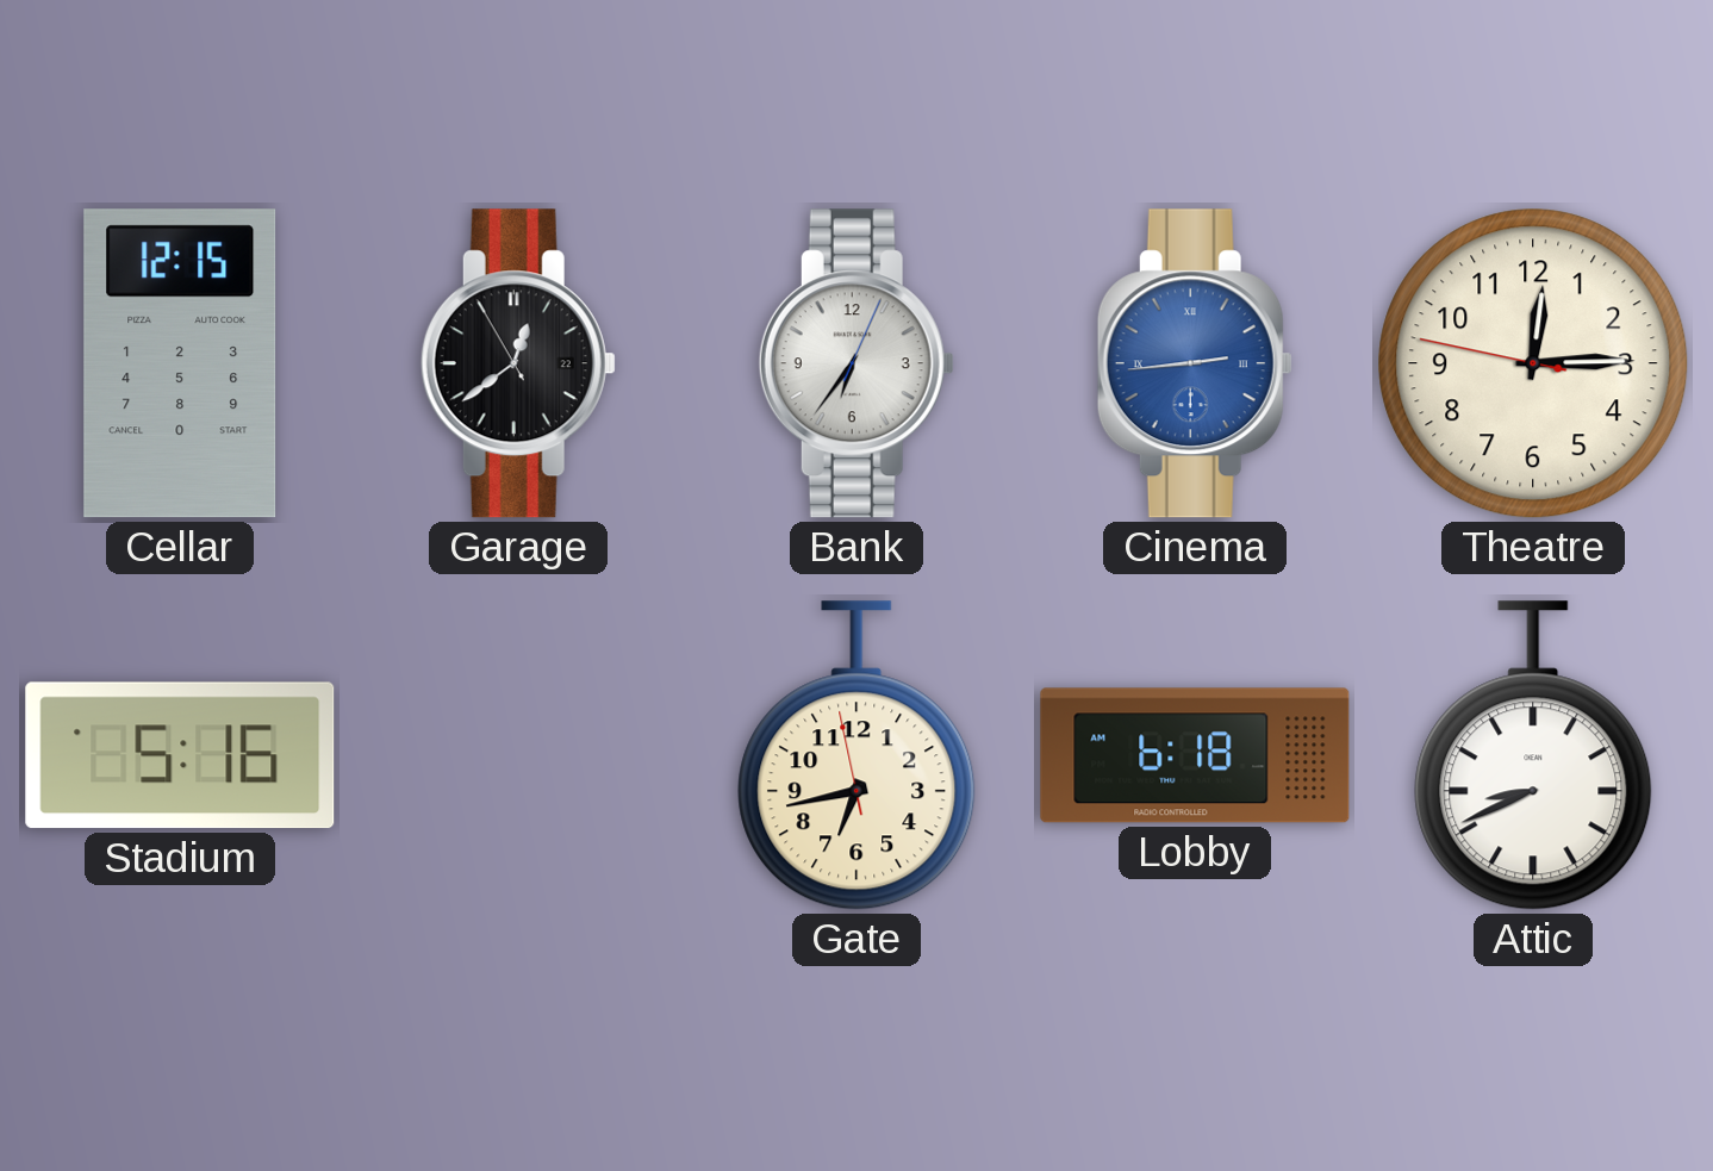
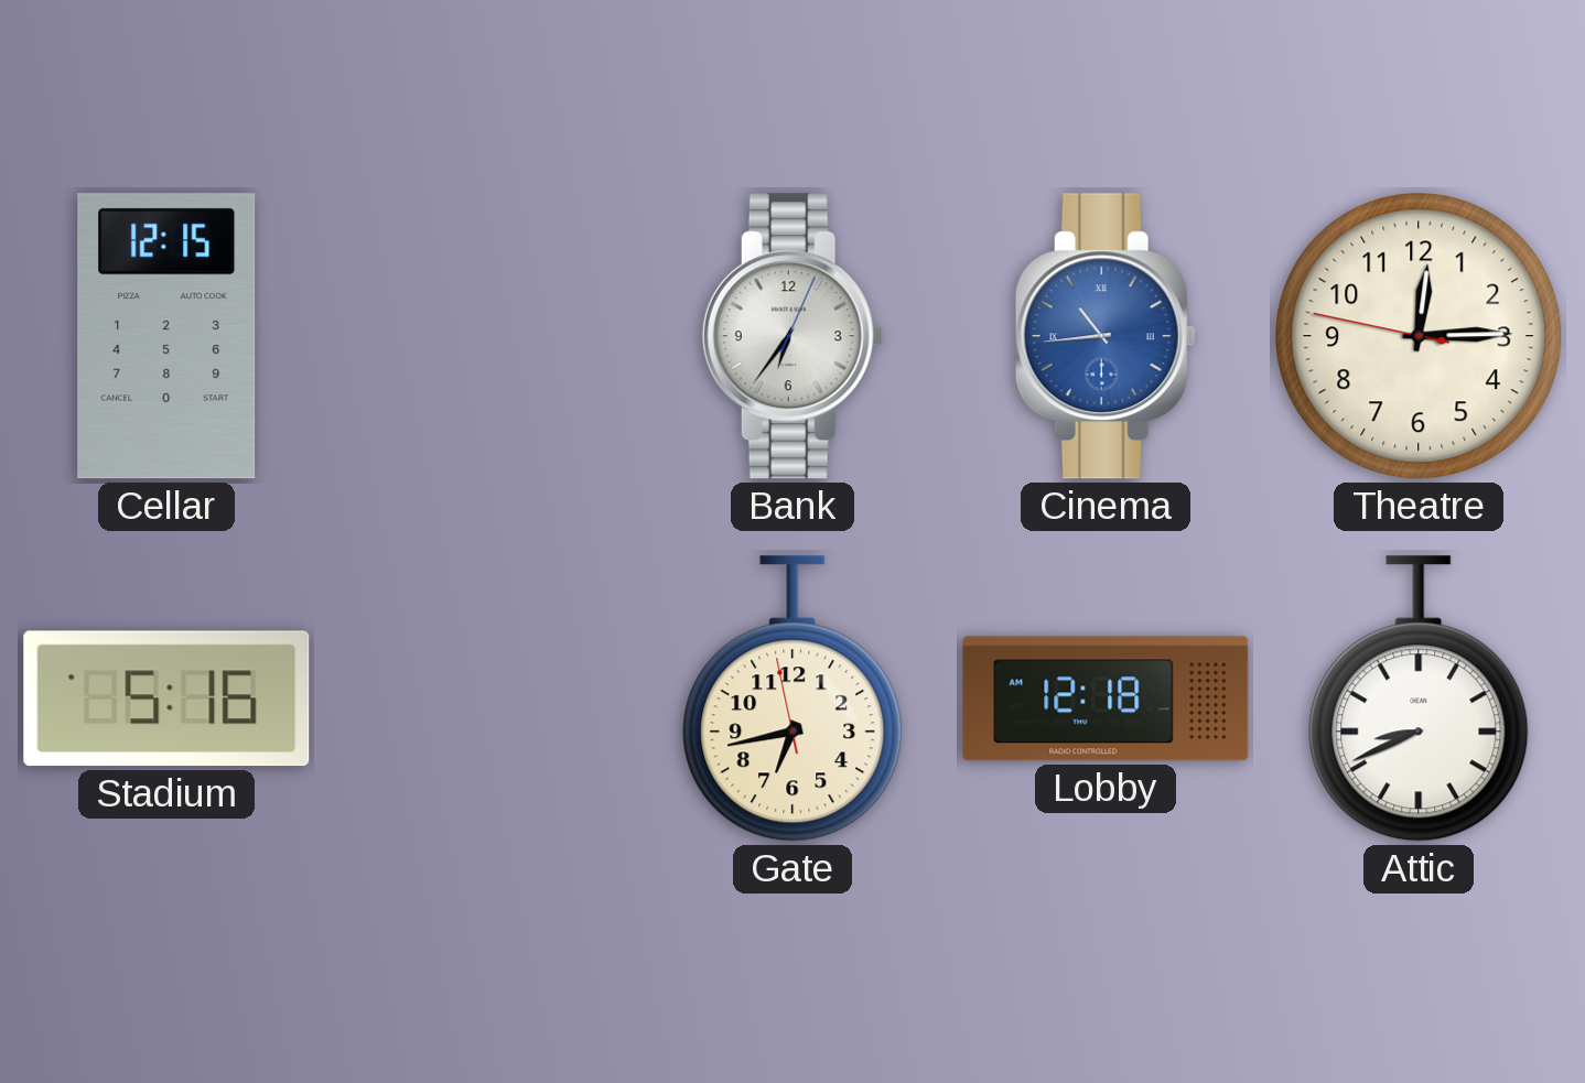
Garage: 12:38 -> none (518, 363)
Cinema: 2:44 -> 10:44 (1106, 336)
Lobby: 6:18 -> 12:18 (1106, 698)
